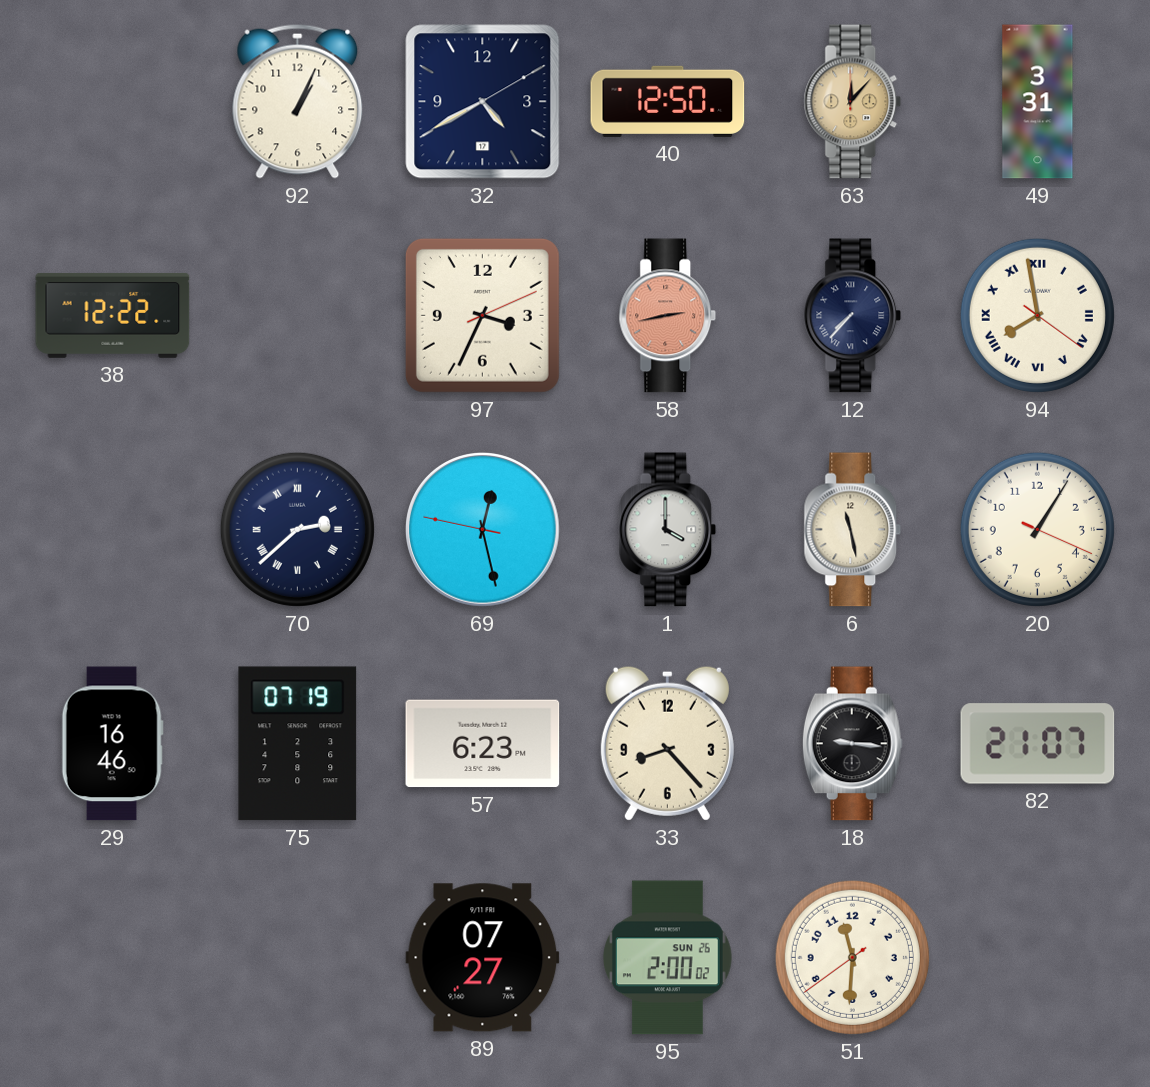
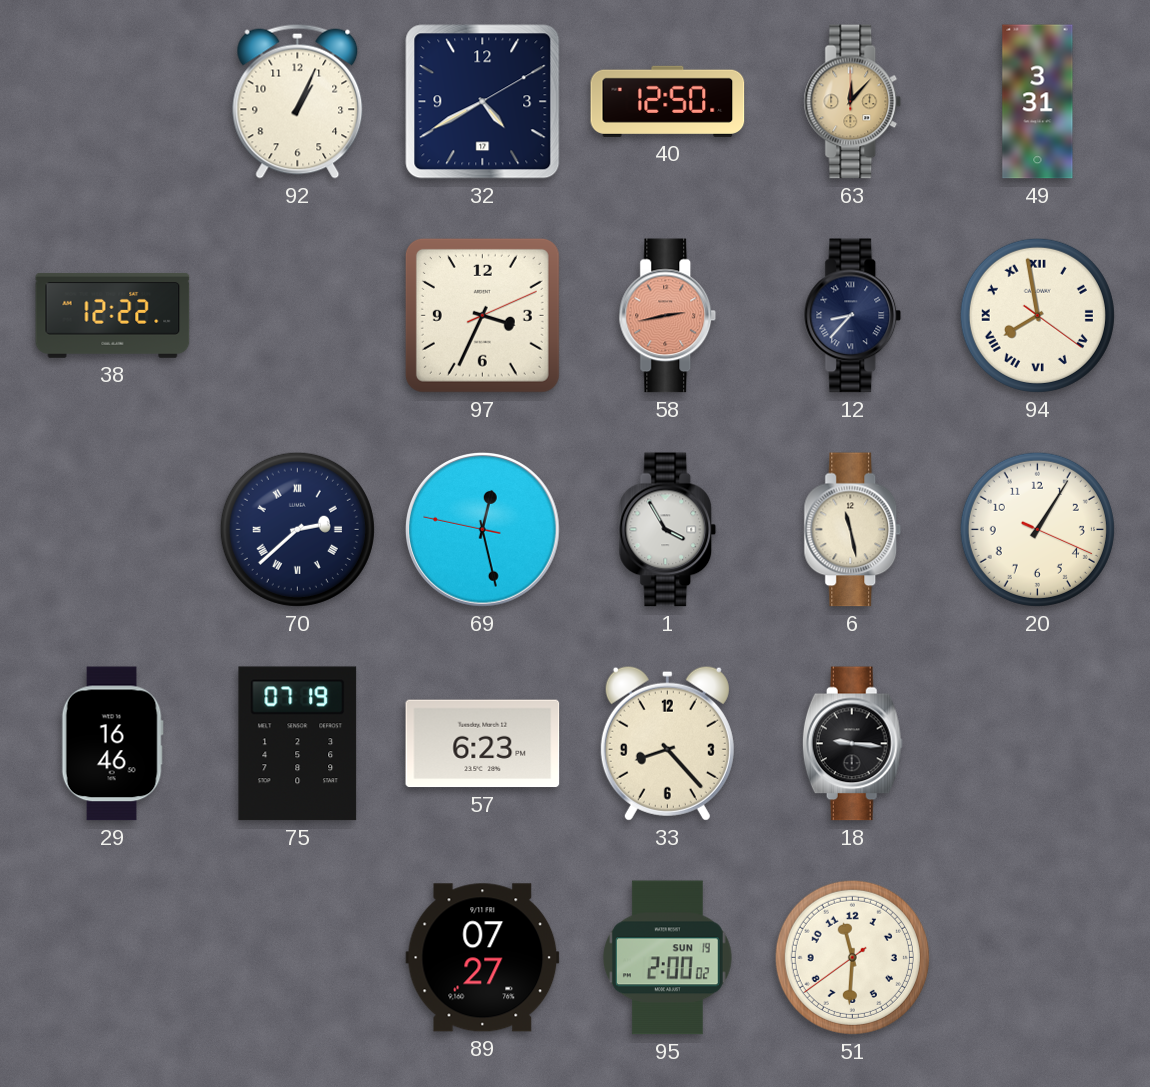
12: 7:37 -> 8:37 (853, 316)
1: 4:00 -> 3:55 (668, 530)
82: 21:07 -> none (1038, 744)
95 date: SUN 26 -> SUN 19 (667, 958)
